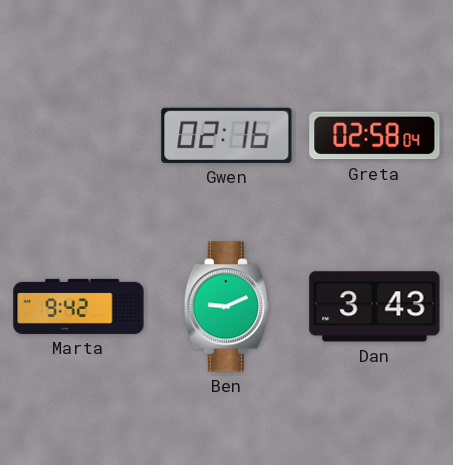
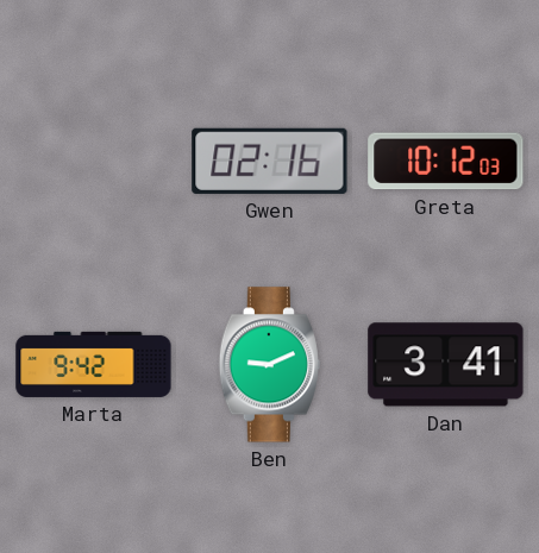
Greta: 02:58 -> 10:12 (446, 162)
Dan: 3:43 -> 3:41 (446, 365)
